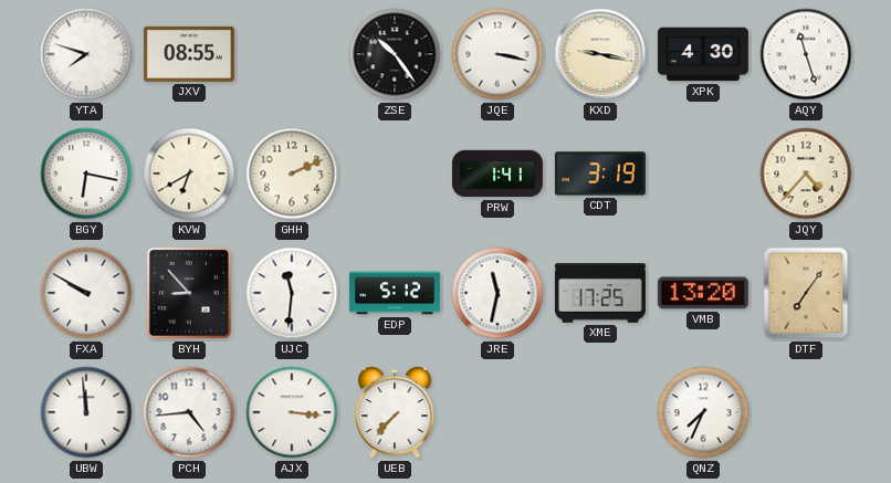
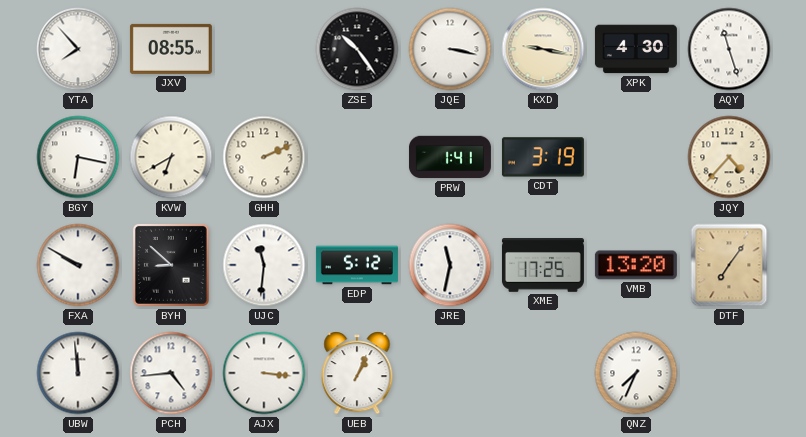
YTA: 7:48 -> 7:53 (78, 49)
BYH: 8:53 -> 8:52 (171, 265)
UEB: 7:37 -> 1:04 (357, 373)
